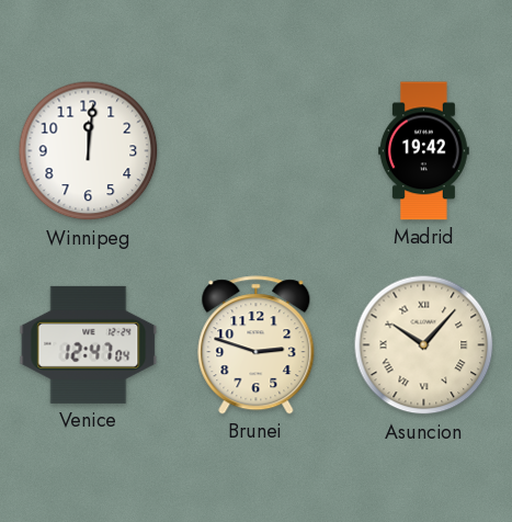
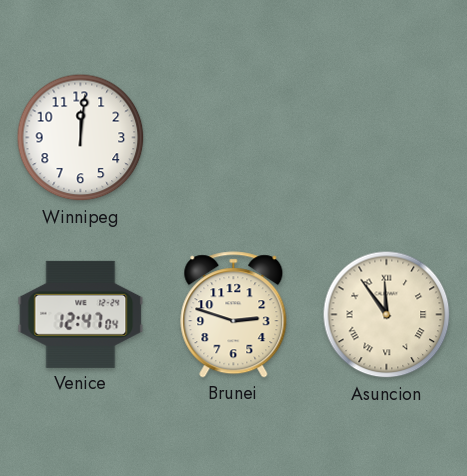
Madrid: 19:42 -> none (423, 151)
Asuncion: 10:07 -> 11:54 (387, 315)
